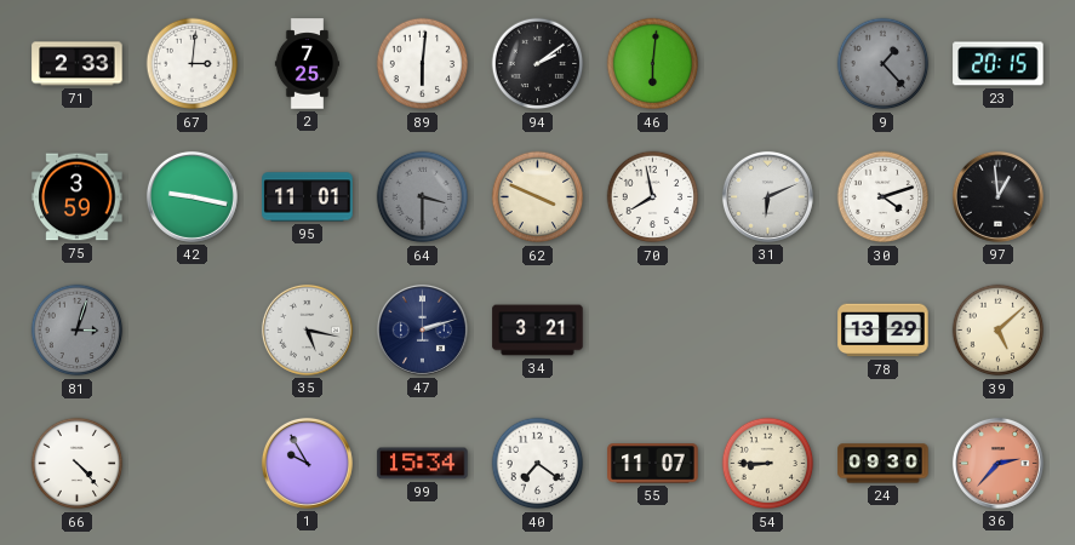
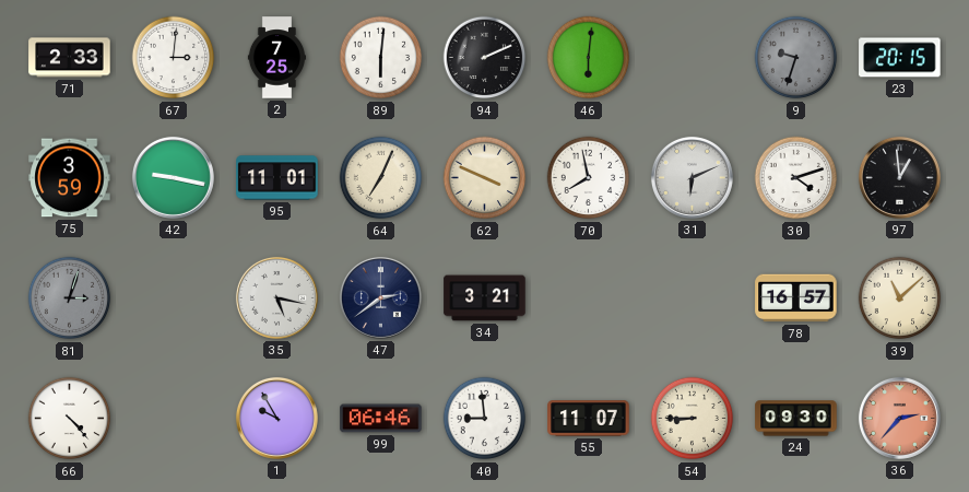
94: 2:09 -> 2:11 (485, 58)
9: 1:23 -> 9:33 (796, 58)
64: 3:30 -> 7:04 (381, 178)
64 dial: grey -> cream (381, 178)
47: 2:12 -> 2:39 (380, 297)
78: 13:29 -> 16:57 (796, 298)
39: 5:08 -> 11:08 (900, 298)
99: 15:34 -> 06:46 (381, 419)
40: 7:21 -> 8:59 (485, 419)
